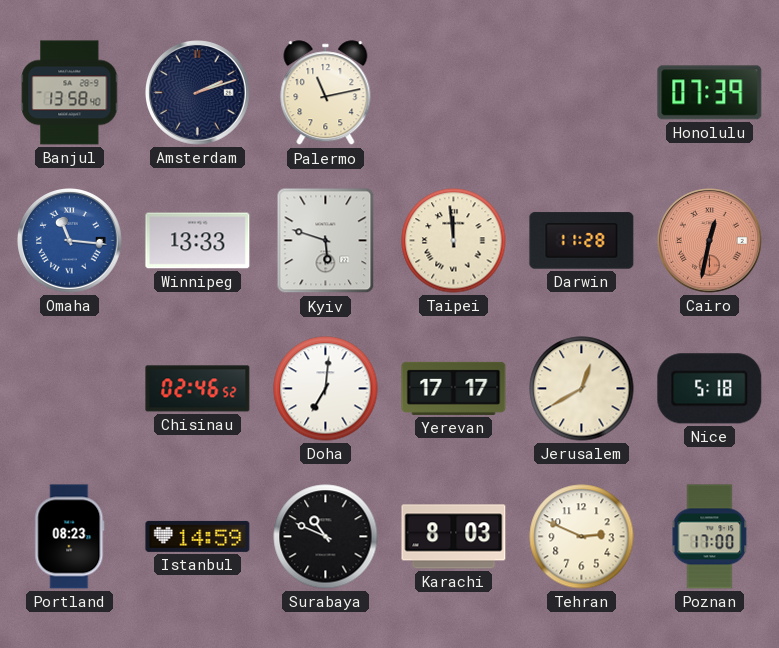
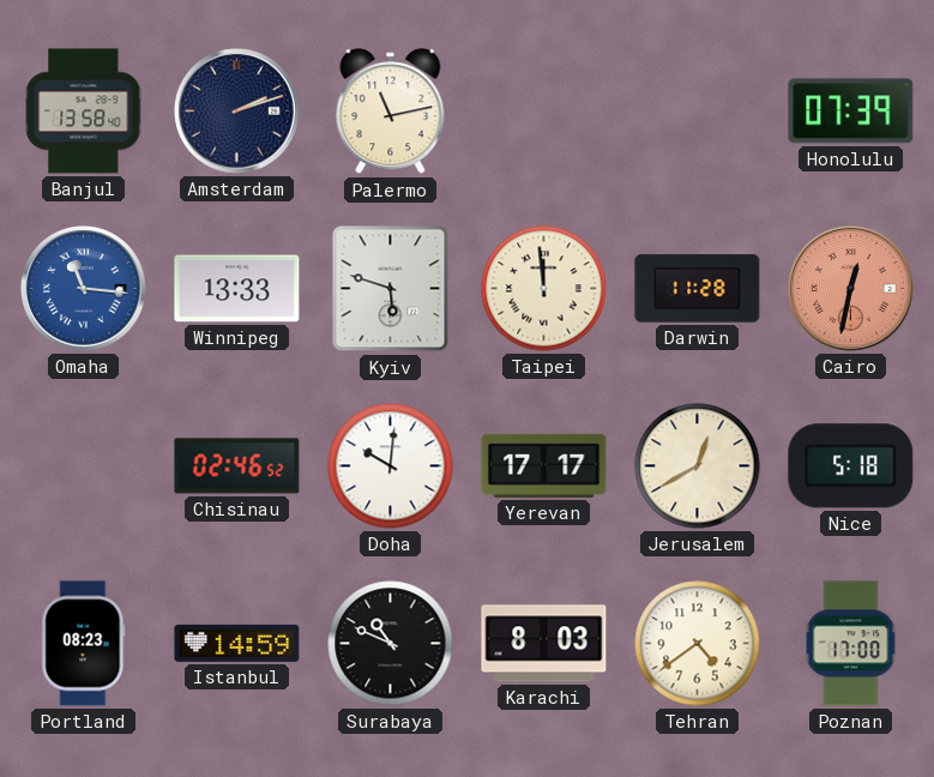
Doha: 7:01 -> 10:01 (391, 466)
Tehran: 2:49 -> 4:39 (698, 644)
